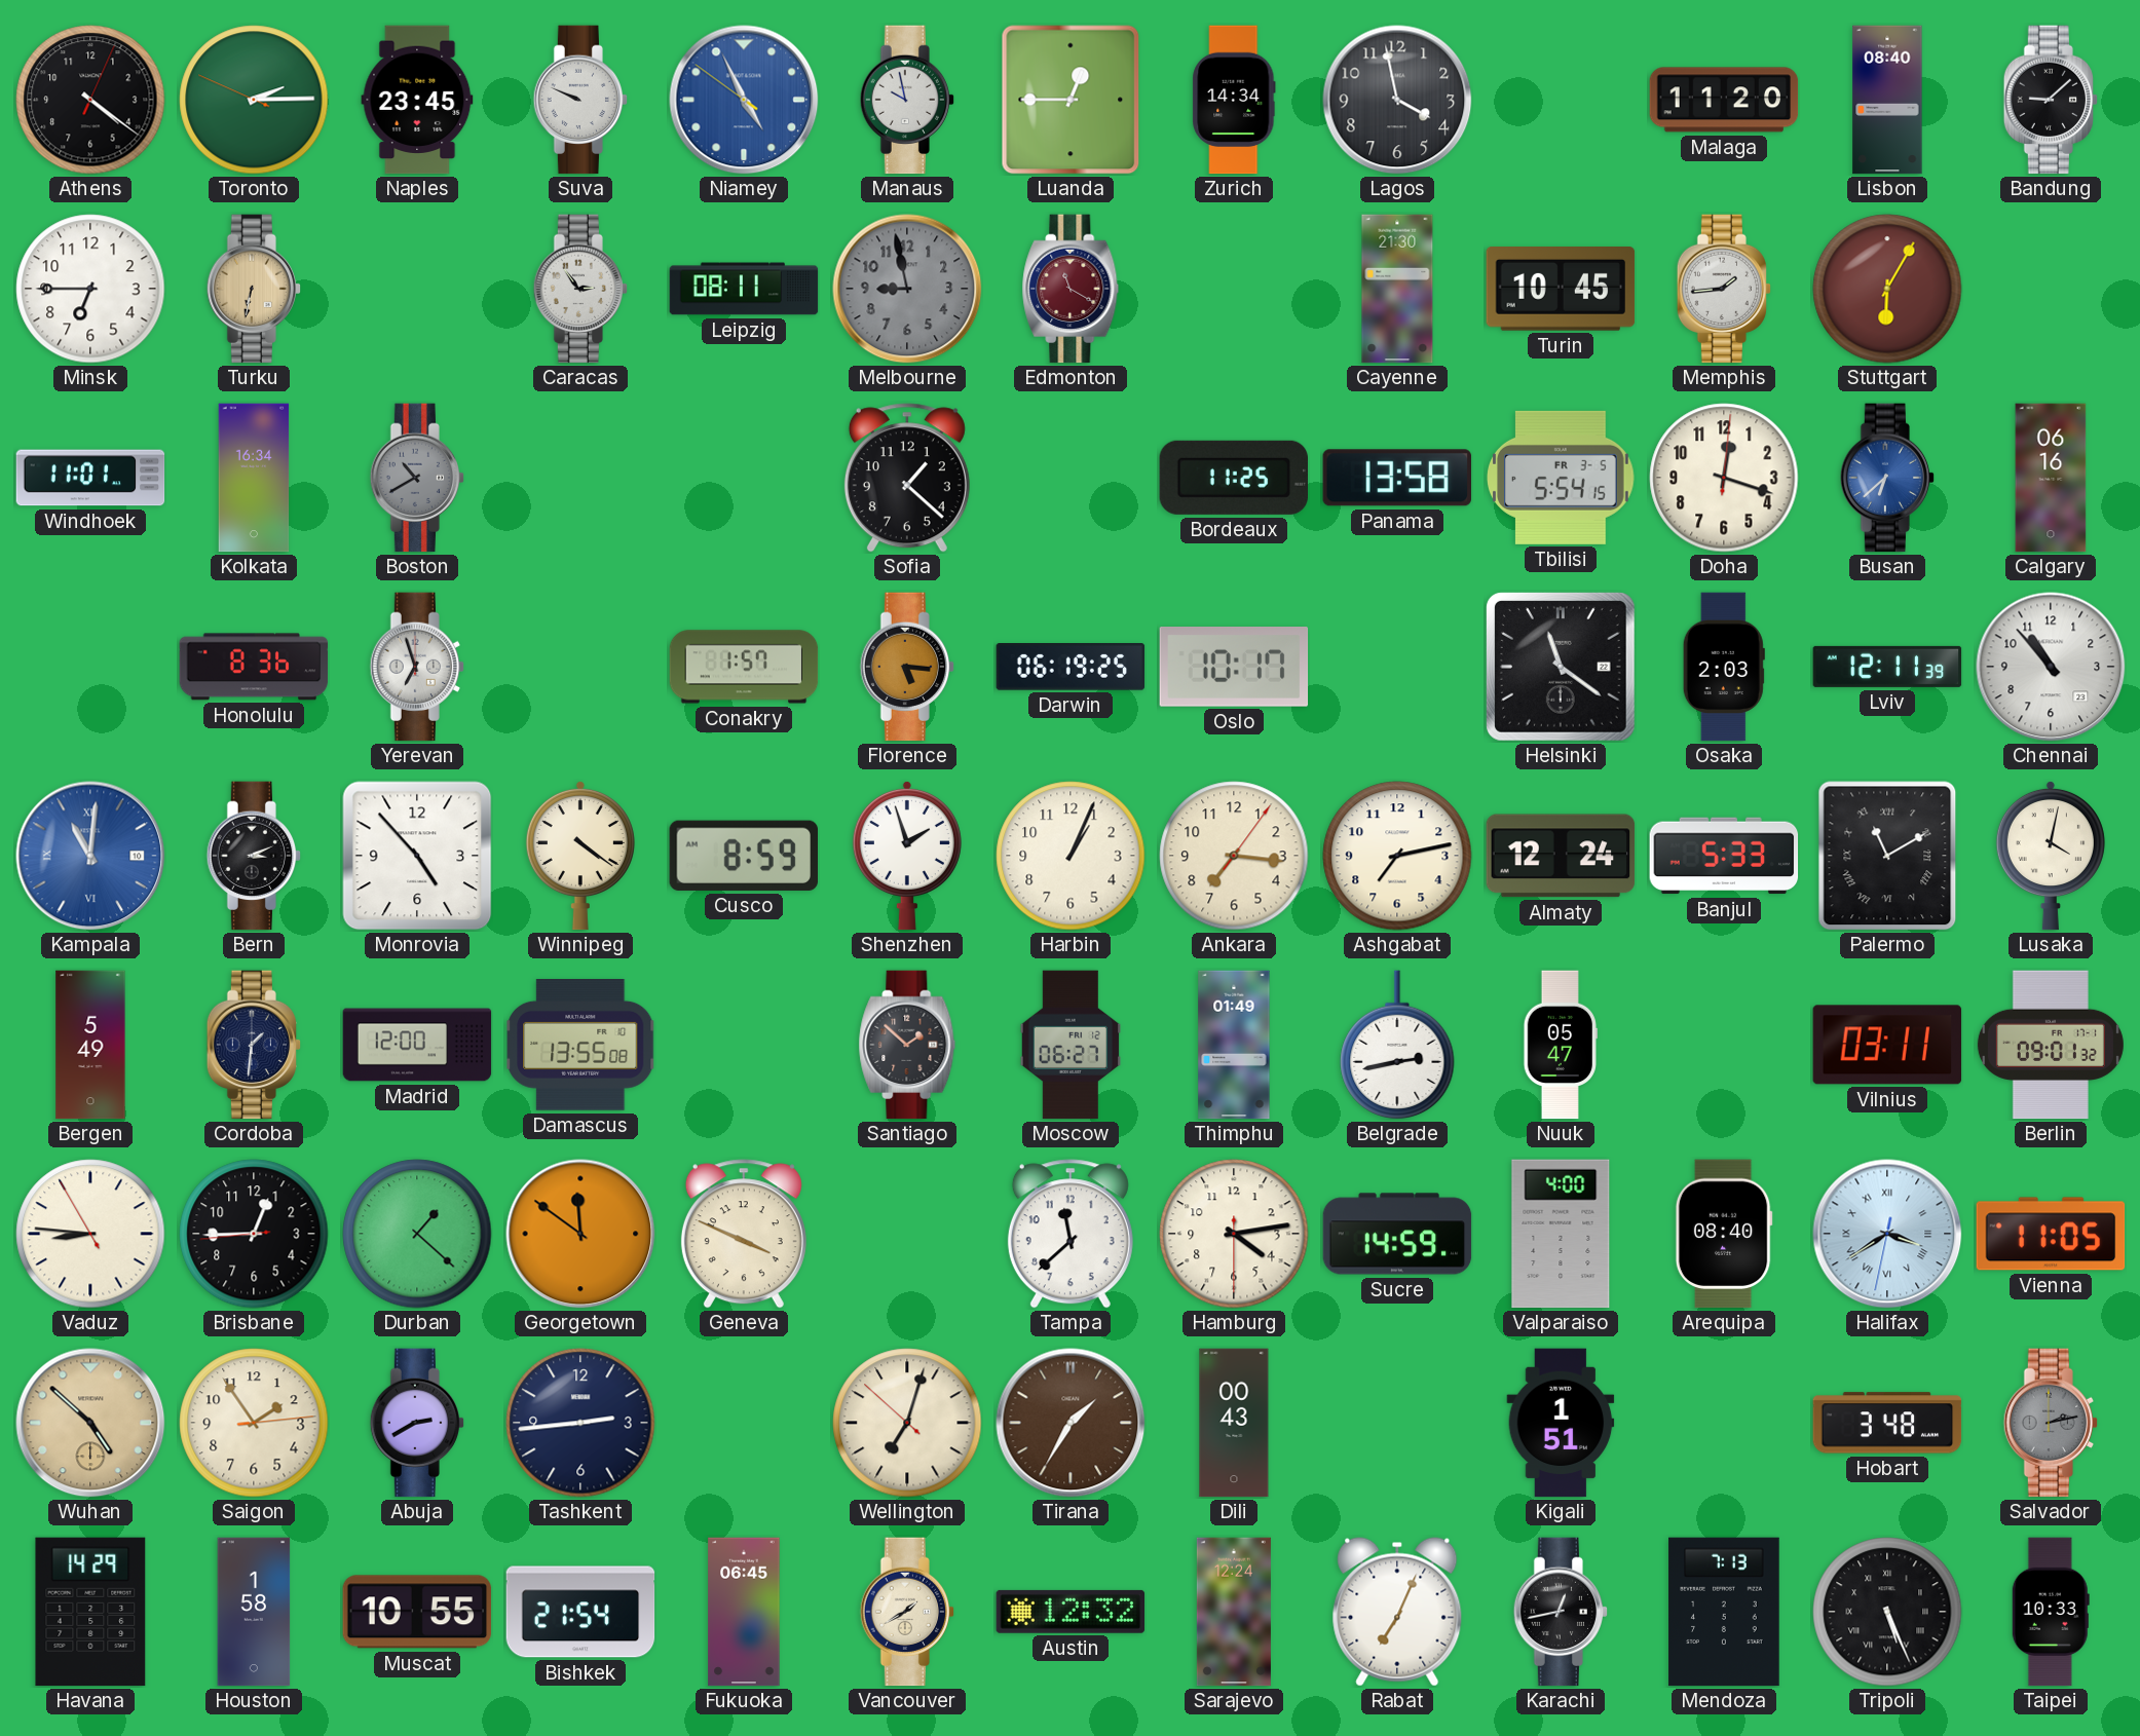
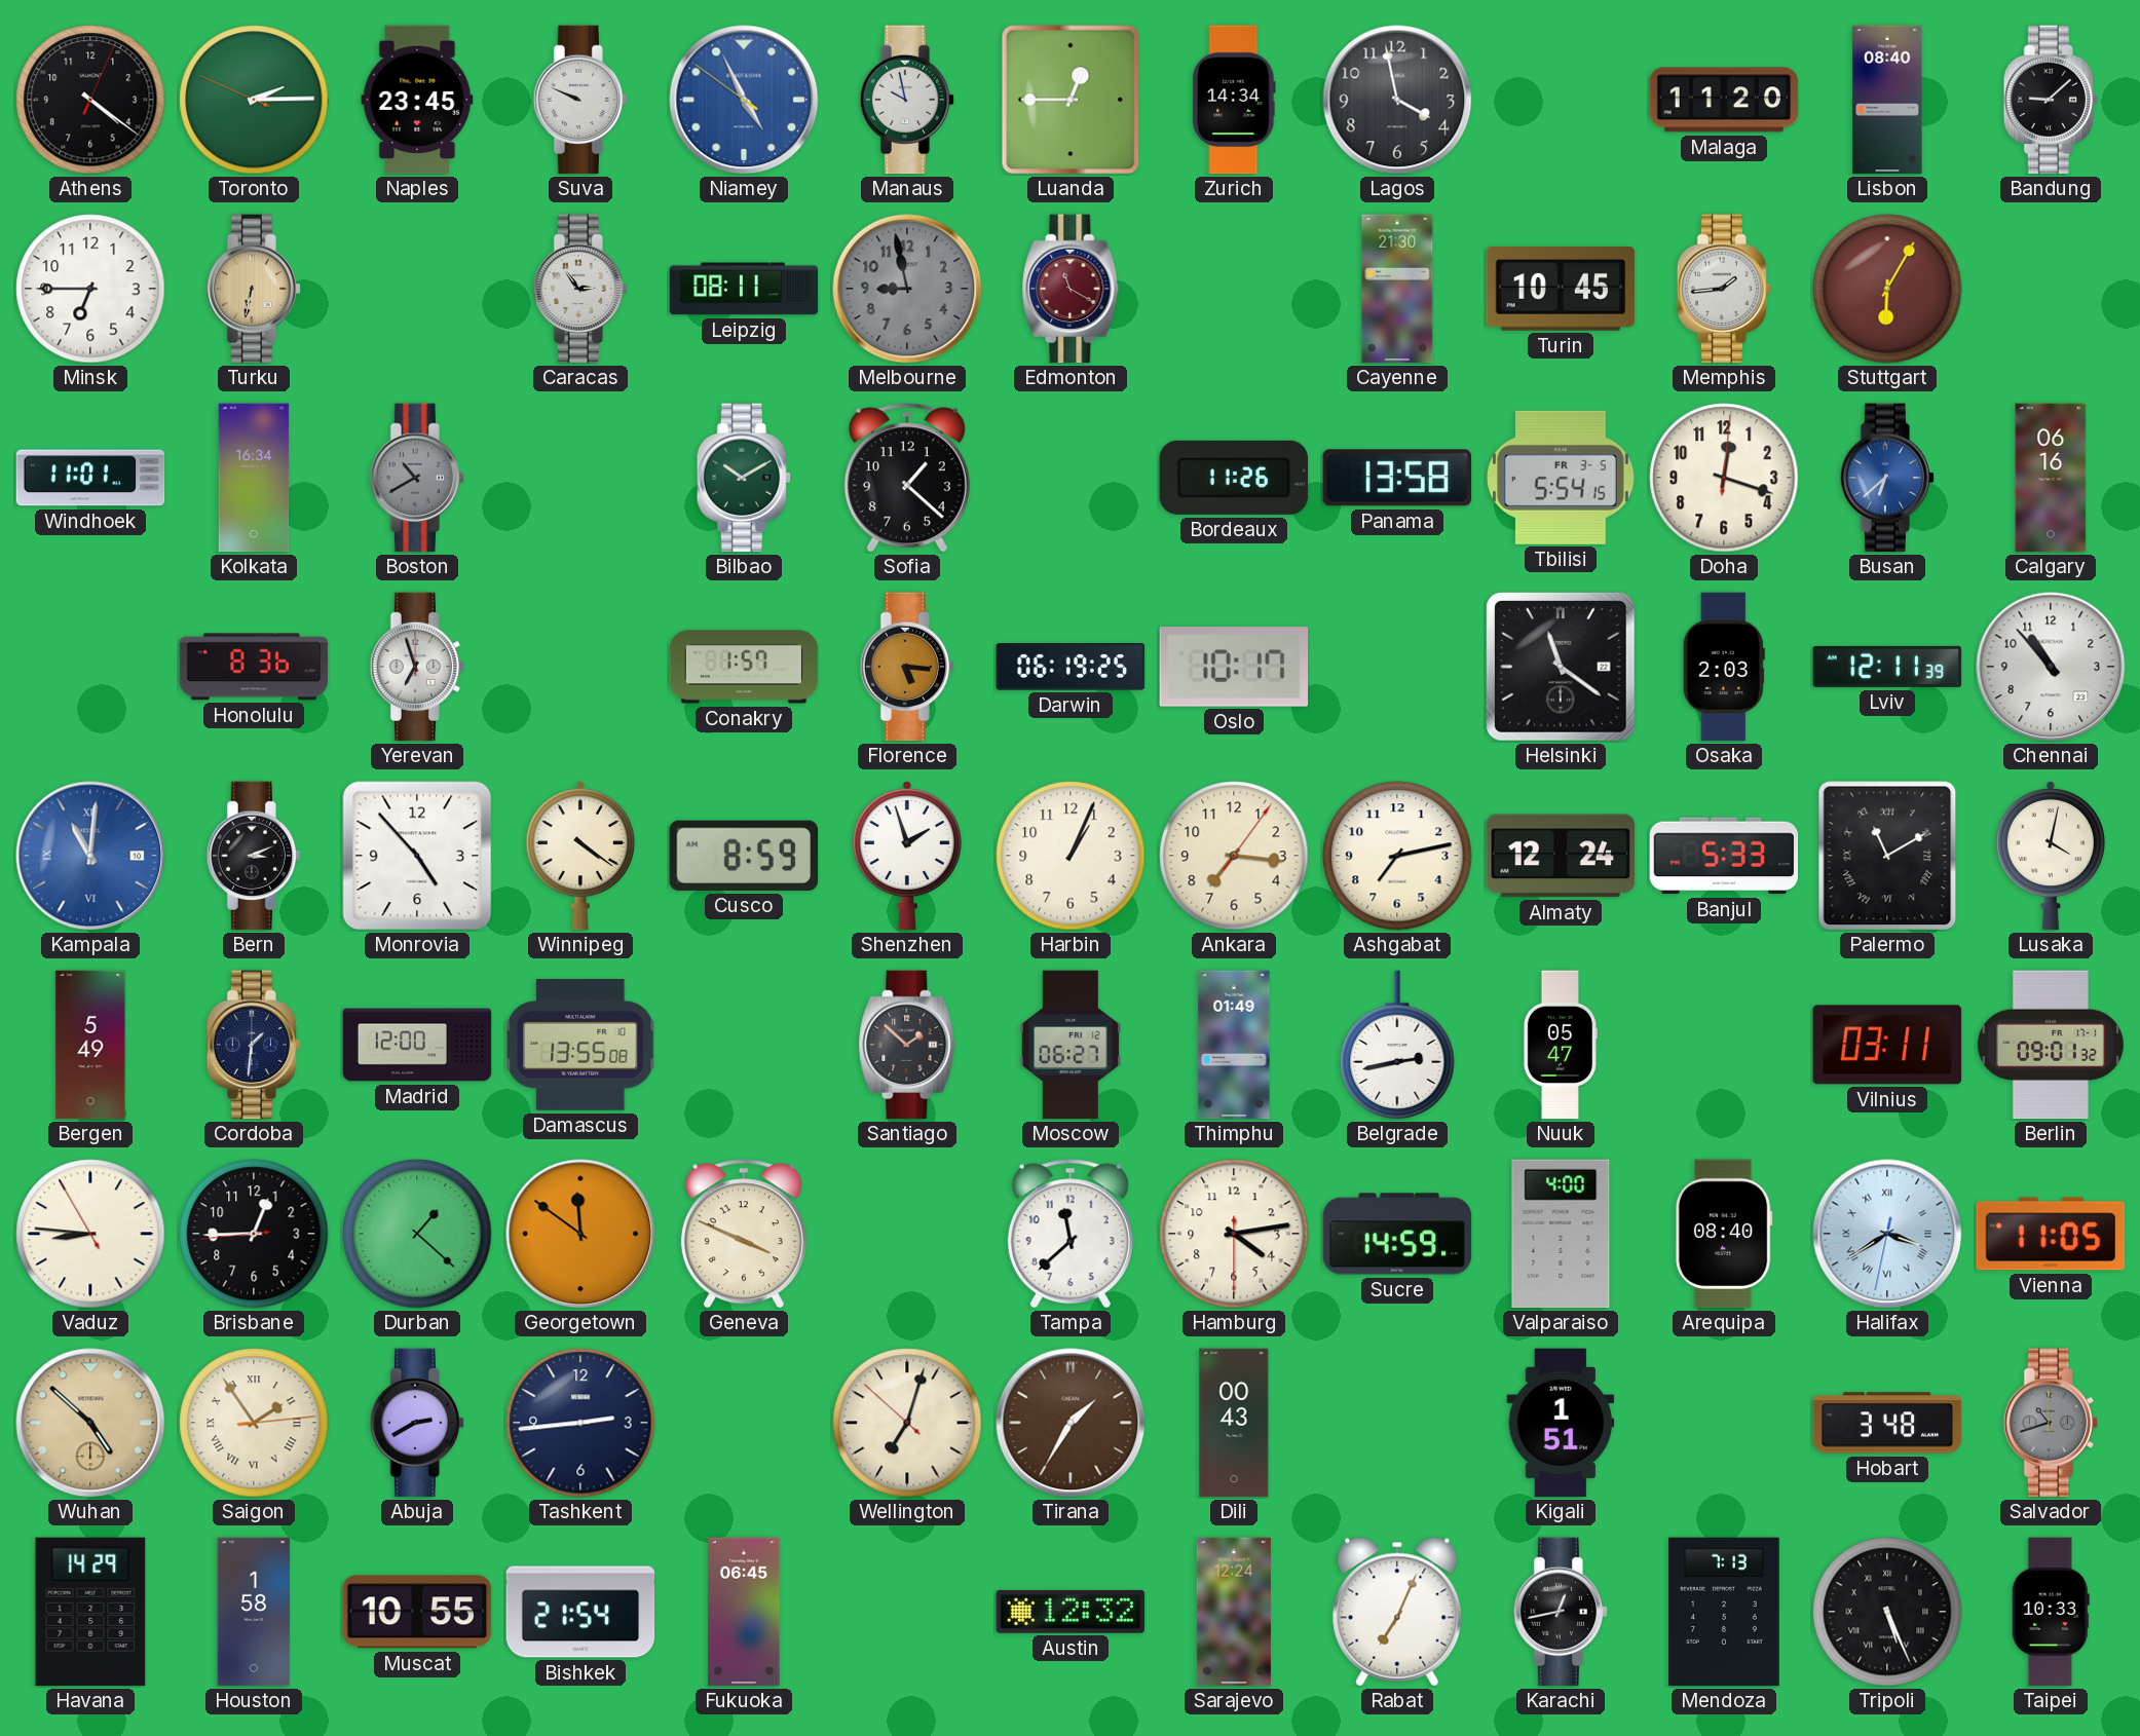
Bilbao: none -> 10:10 (744, 478)
Bordeaux: 11:25 -> 11:26 (1233, 478)
Saigon numerals: Arabic -> Roman (254, 1423)
Salvador: 2:13 -> 10:42 (2051, 1423)
Vancouver: 1:40 -> none (907, 1612)
